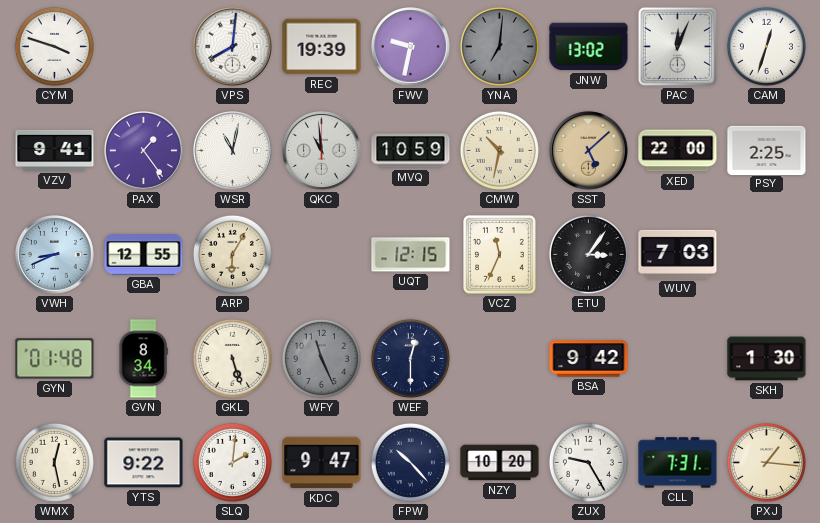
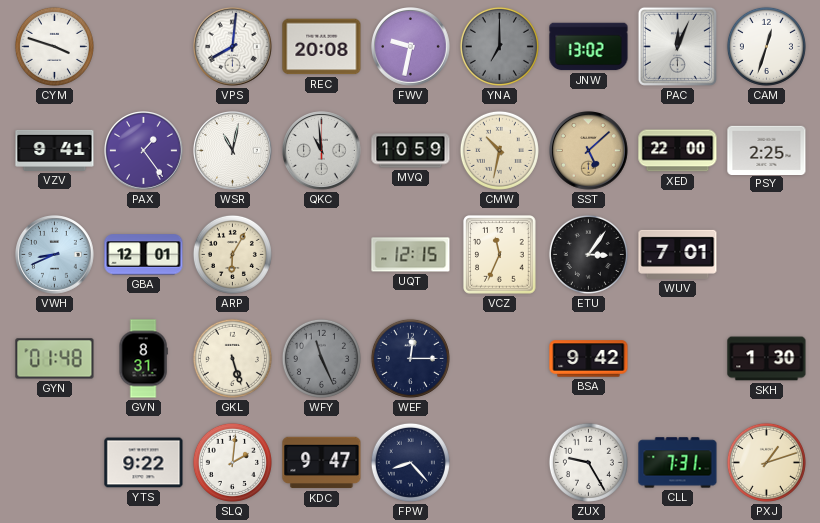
REC: 19:39 -> 20:08 (322, 47)
YNA: 7:01 -> 7:00 (499, 46)
GBA: 12:55 -> 12:01 (144, 255)
WUV: 7:03 -> 7:01 (678, 254)
GVN: 8:34 -> 8:31 (143, 359)
WEF: 12:30 -> 12:15 (410, 358)
WMX: 12:28 -> none (54, 462)
FPW: 10:23 -> 8:23 (410, 462)
NZY: 10:20 -> none (500, 463)
PXJ: 1:16 -> 1:12 (766, 462)
